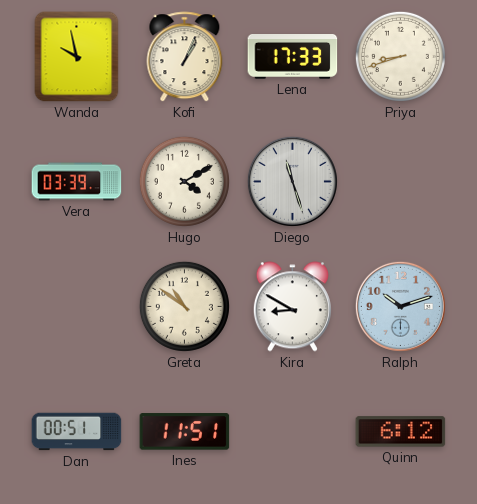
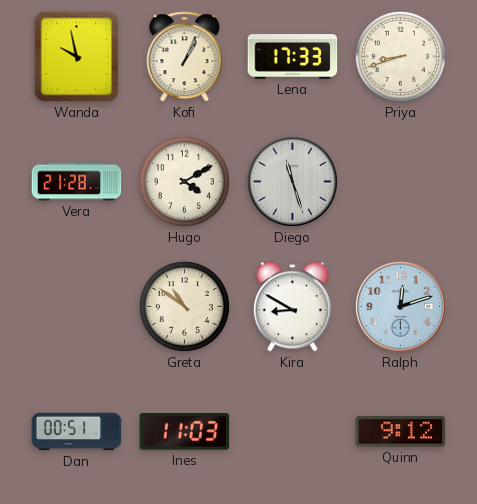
Vera: 03:39 -> 21:28 (77, 182)
Ralph: 10:12 -> 12:12 (400, 306)
Ines: 11:51 -> 11:03 (185, 432)
Quinn: 6:12 -> 9:12 (401, 432)
